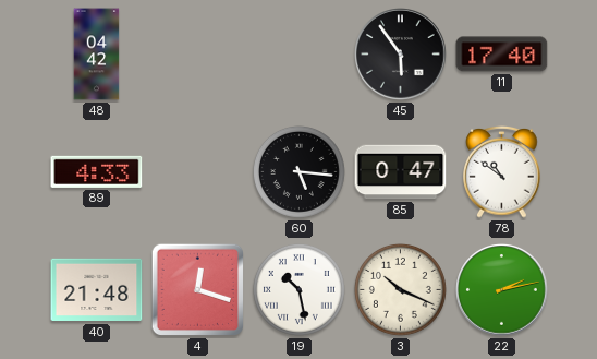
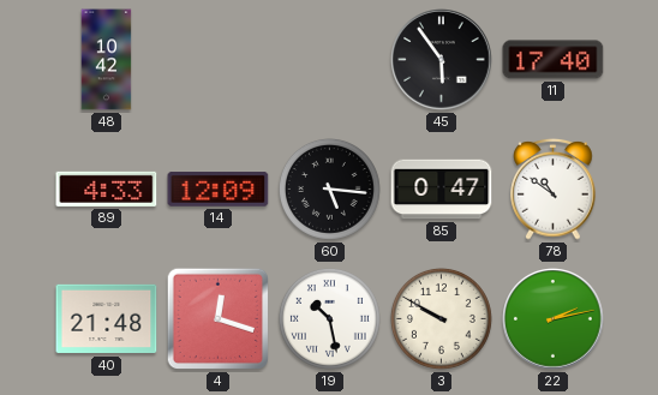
48: 04:42 -> 10:42 (107, 60)
14: none -> 12:09 (219, 190)
3: 10:19 -> 9:50 (441, 318)
